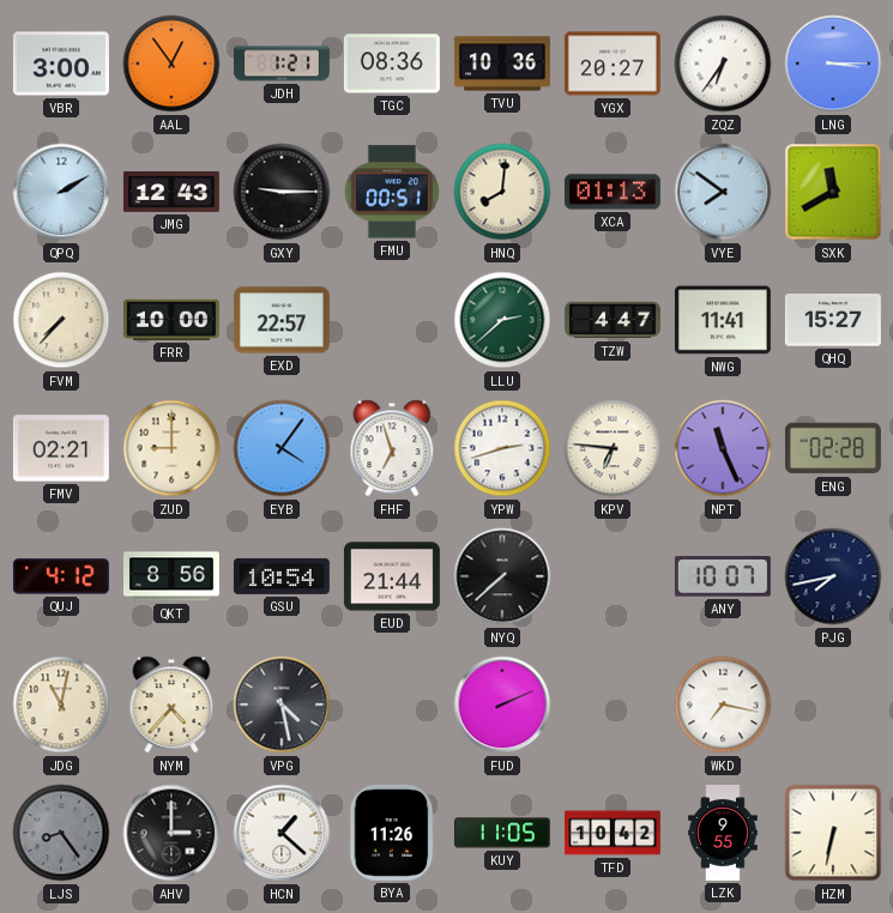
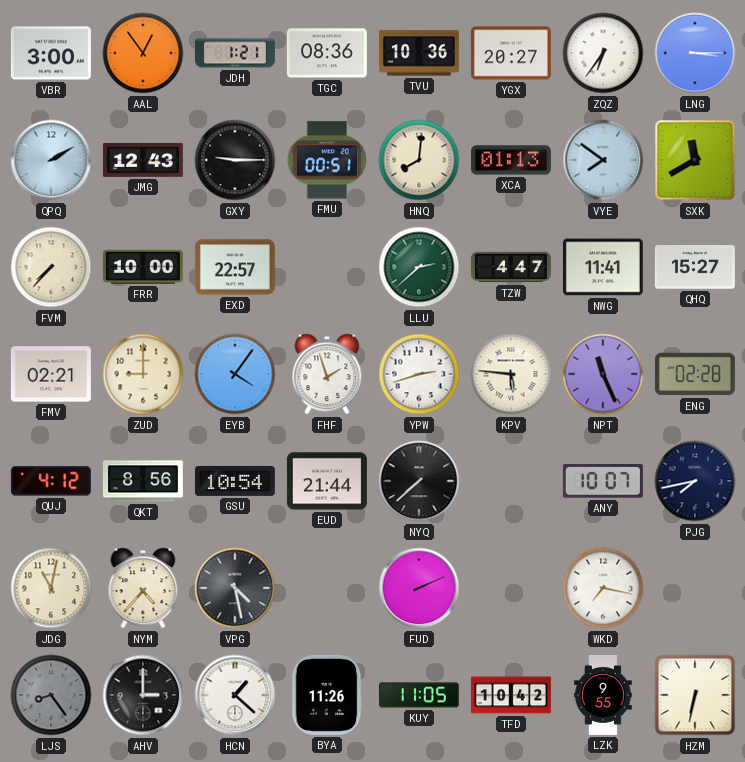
FHF: 6:57 -> 1:57 (327, 374)
KPV: 6:46 -> 5:46 (511, 374)
